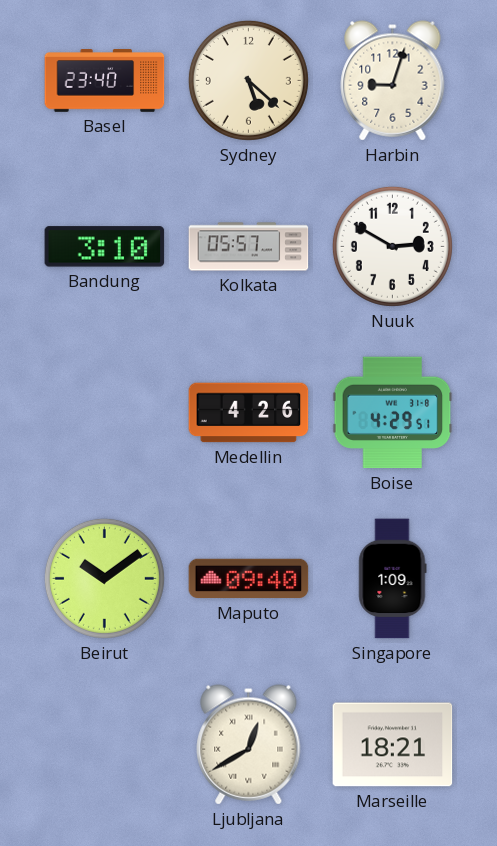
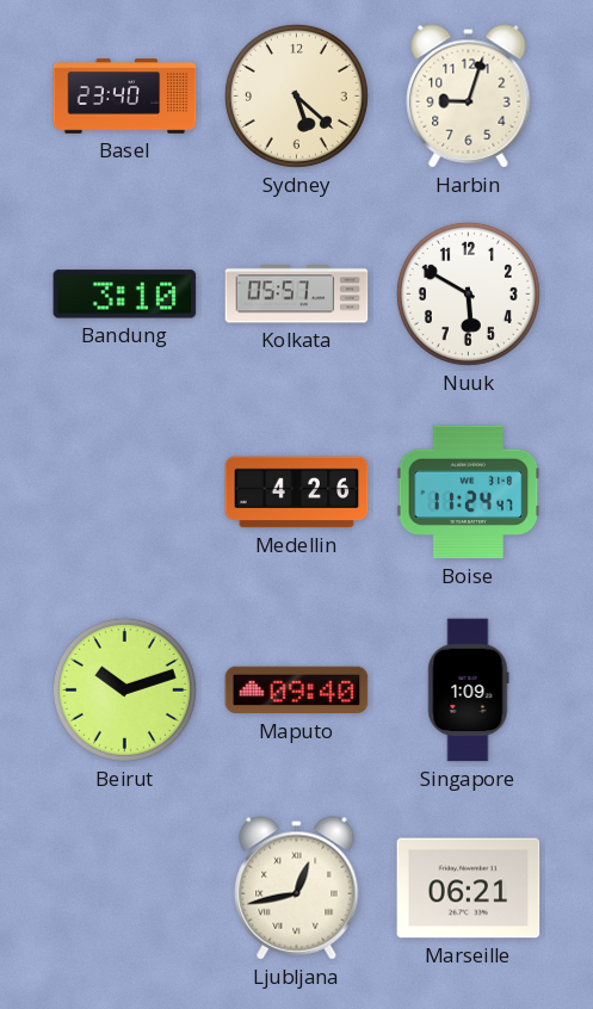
Nuuk: 2:50 -> 5:50 (468, 293)
Boise: 4:29 -> 11:24 (469, 493)
Beirut: 10:09 -> 10:12 (124, 689)
Ljubljana: 12:40 -> 12:43 (297, 889)
Marseille: 18:21 -> 06:21 (469, 889)
